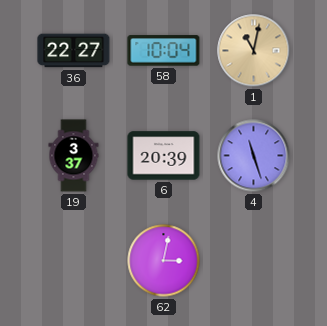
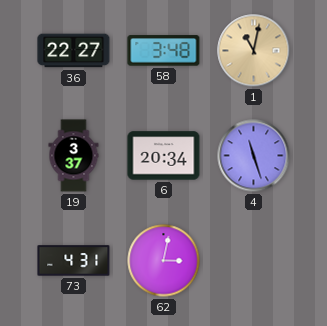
58: 10:04 -> 3:48 (164, 51)
6: 20:39 -> 20:34 (164, 156)
73: none -> 4:31 (74, 261)
